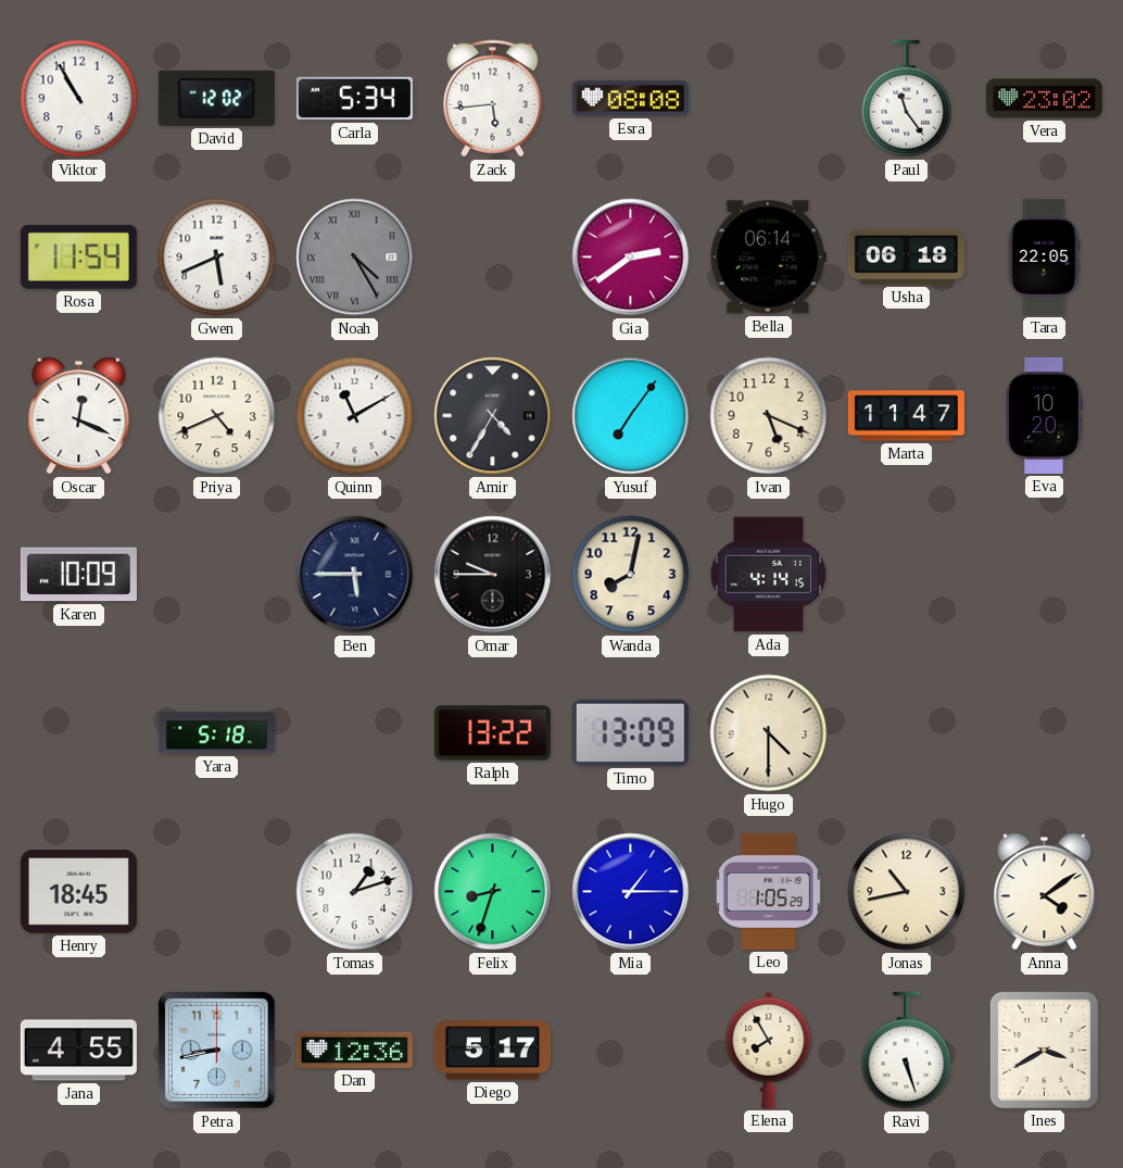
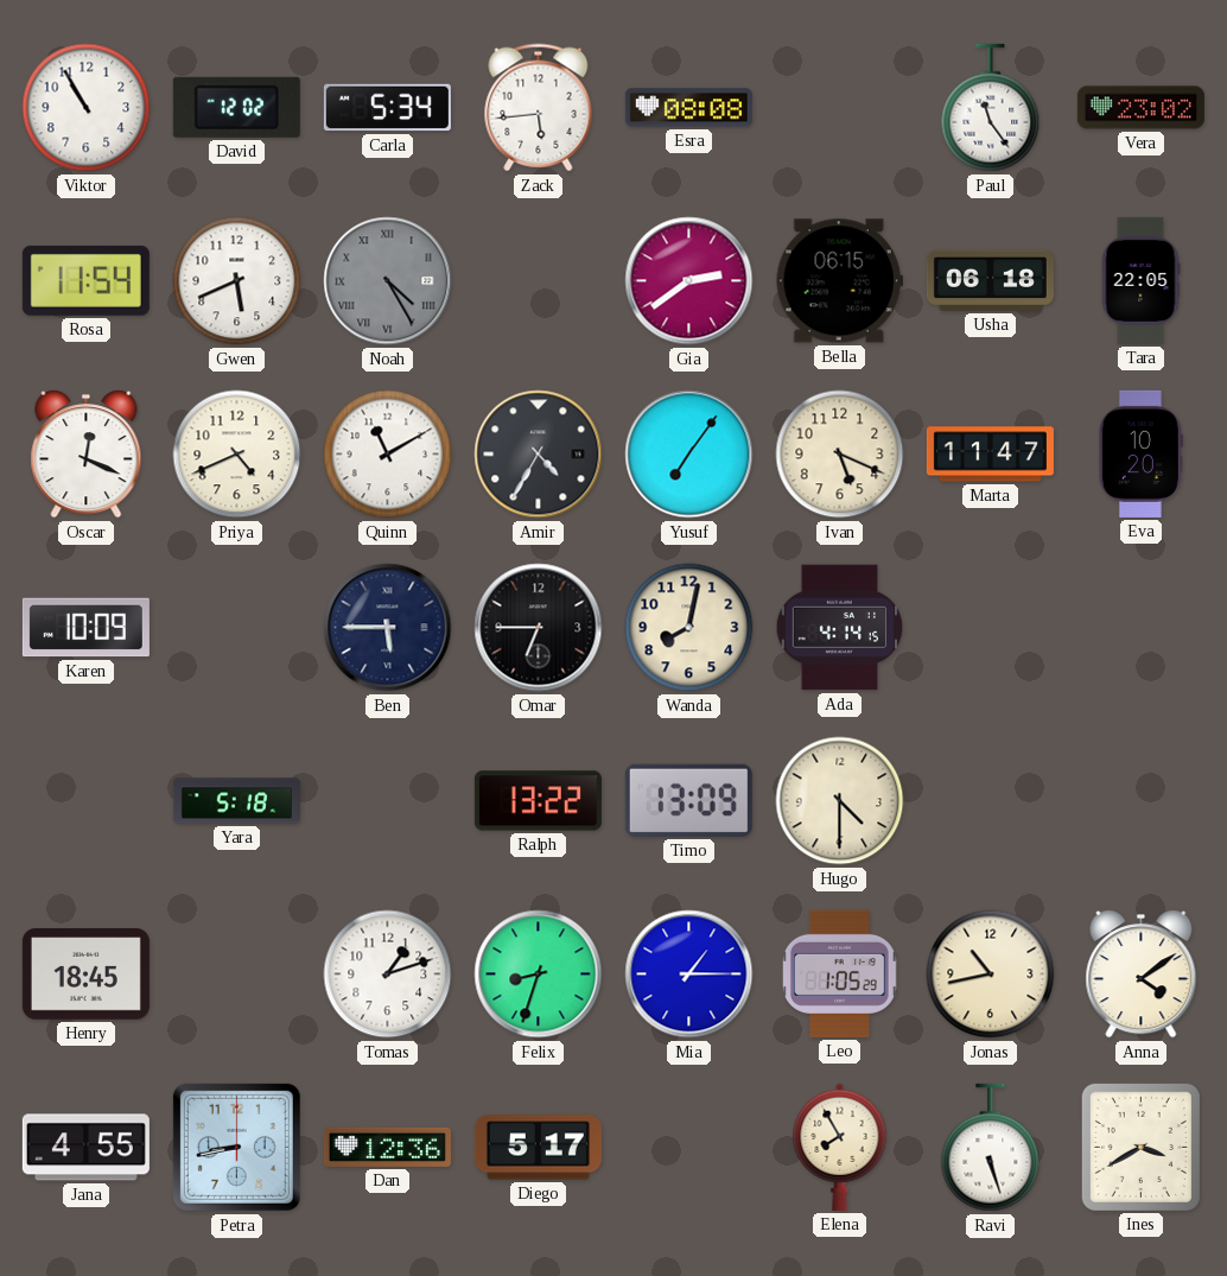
Bella: 06:14 -> 06:15 (839, 281)
Omar: 9:45 -> 6:45 (539, 628)
